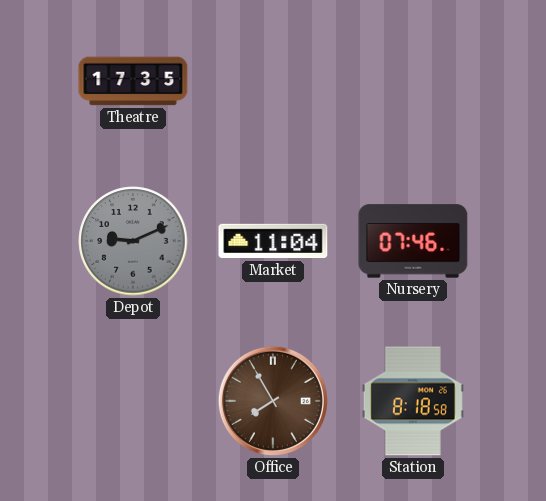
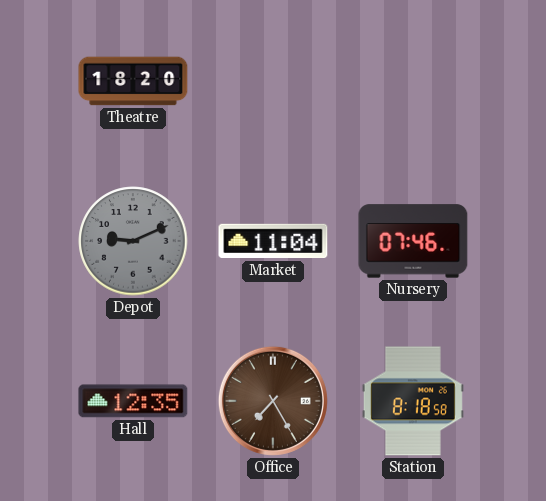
Theatre: 17:35 -> 18:20 (133, 81)
Hall: none -> 12:35 (133, 401)
Office: 7:55 -> 7:25 (273, 401)
